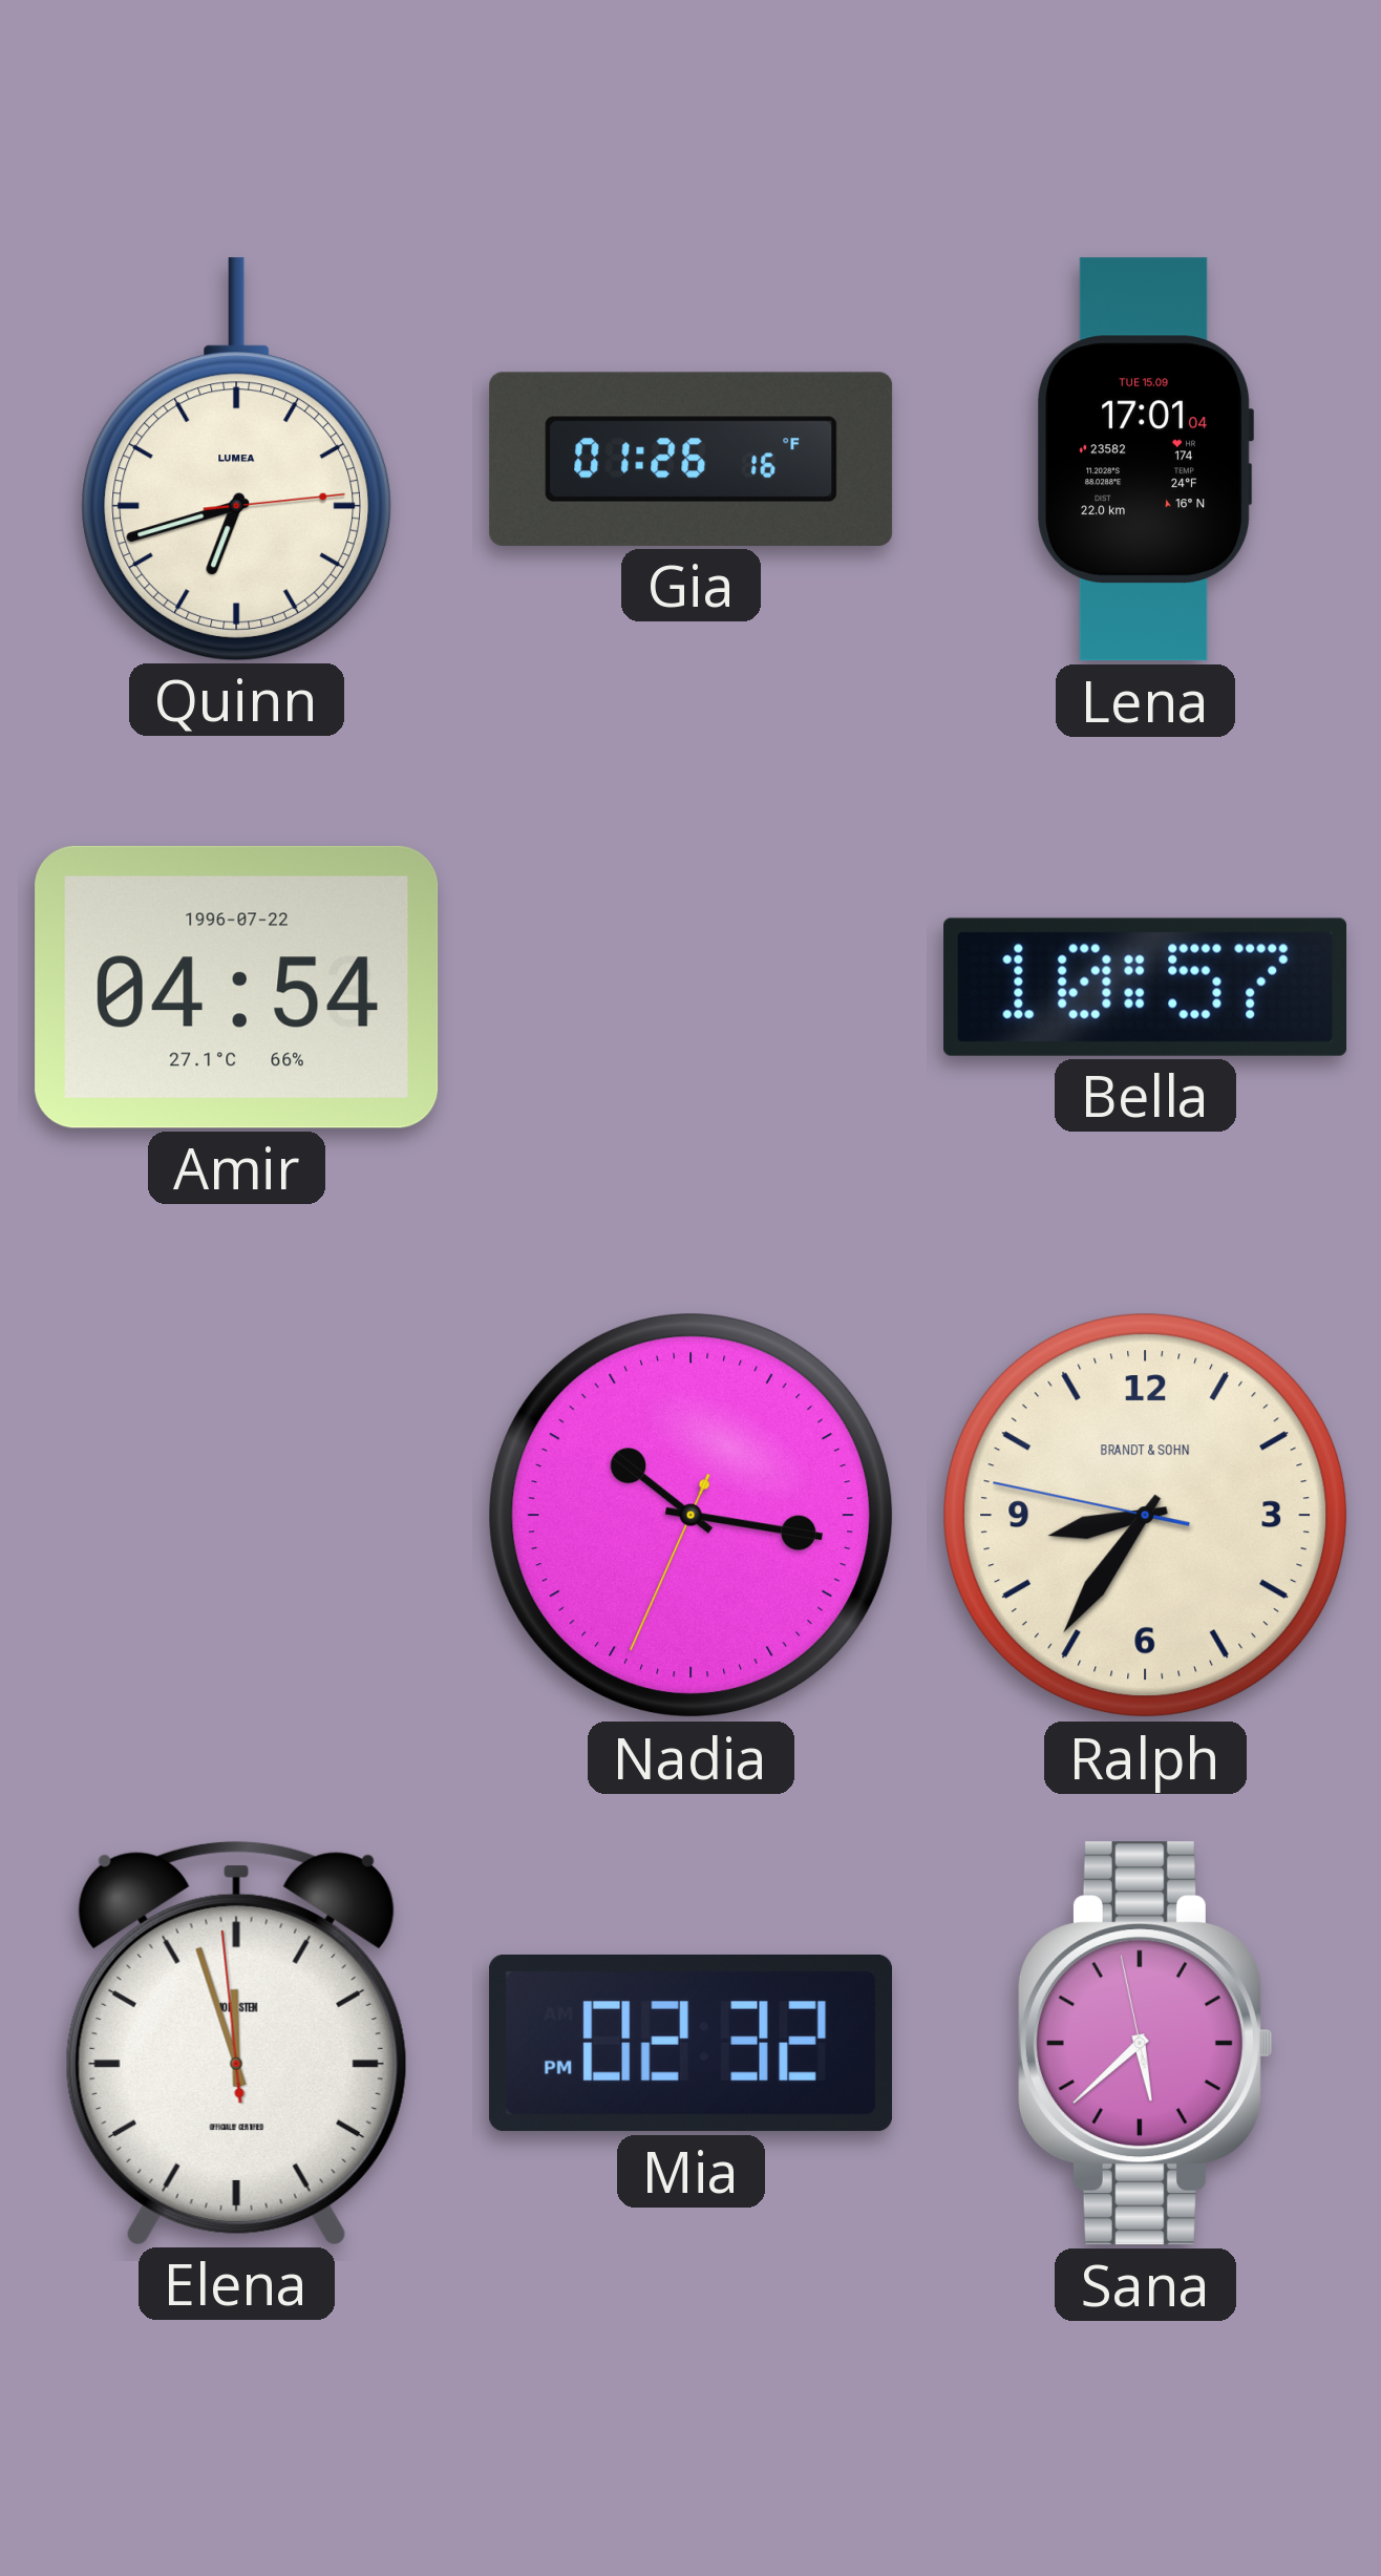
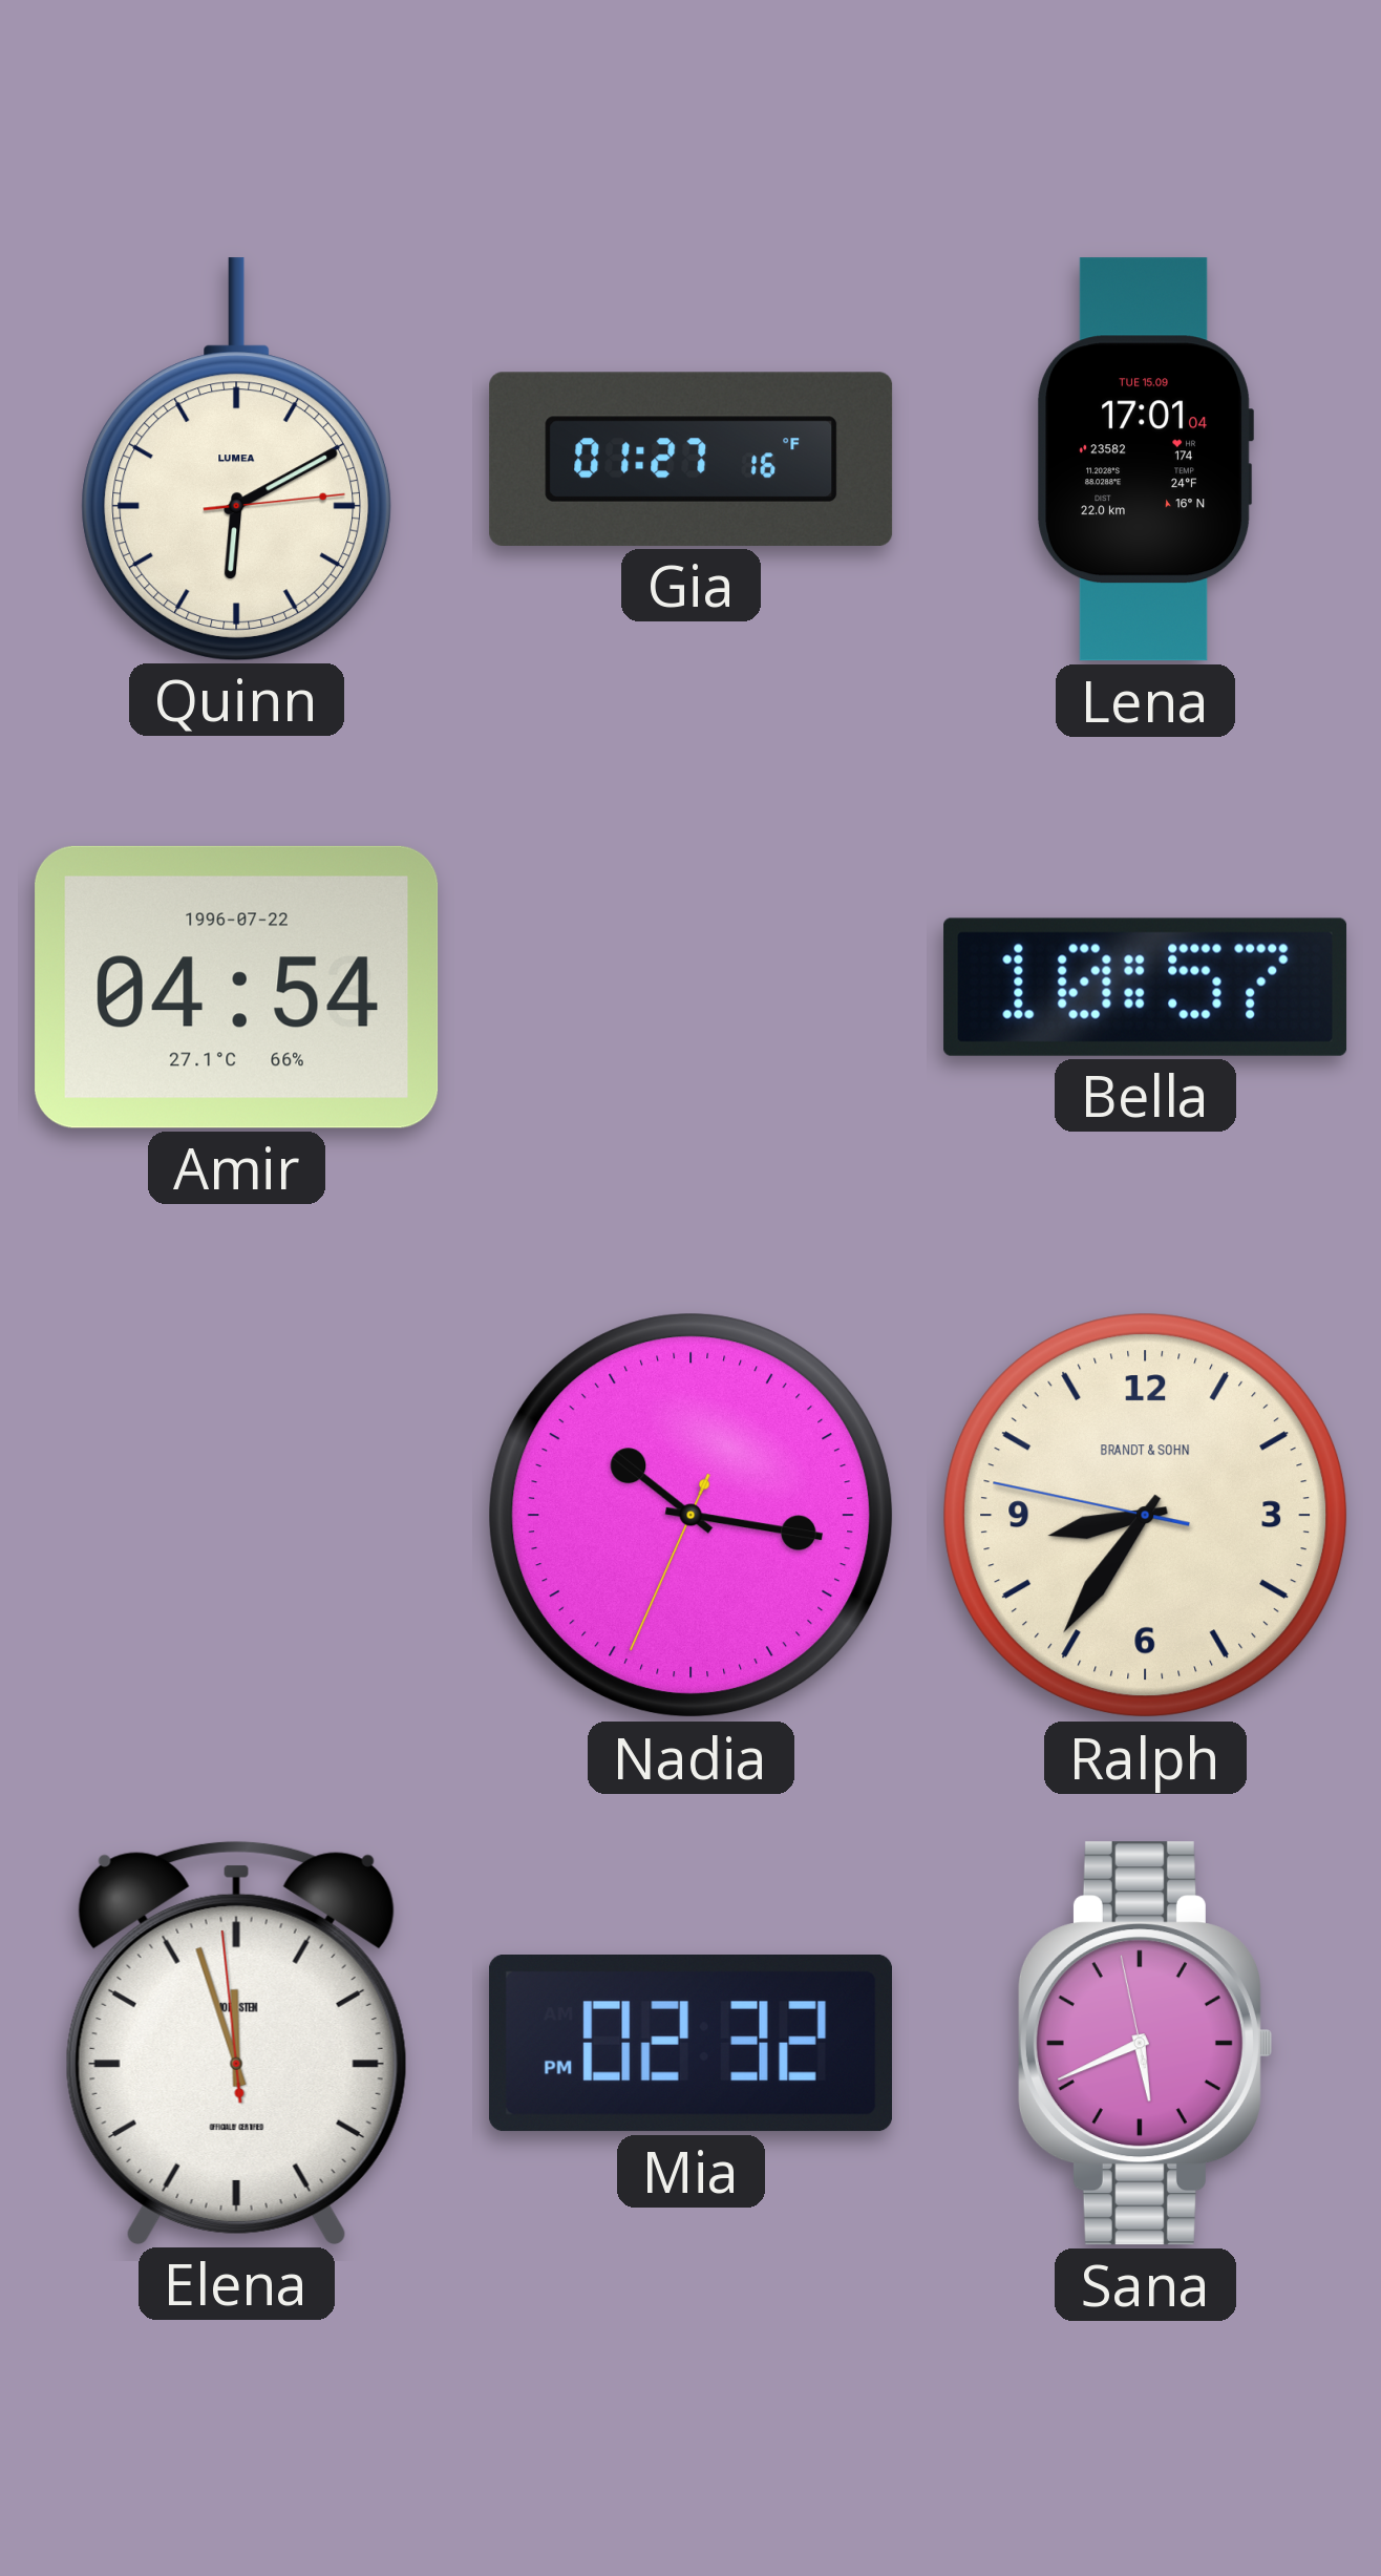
Quinn: 6:42 -> 6:10 (237, 459)
Gia: 01:26 -> 01:27 (692, 459)
Sana: 5:37 -> 5:40 (1145, 2044)
